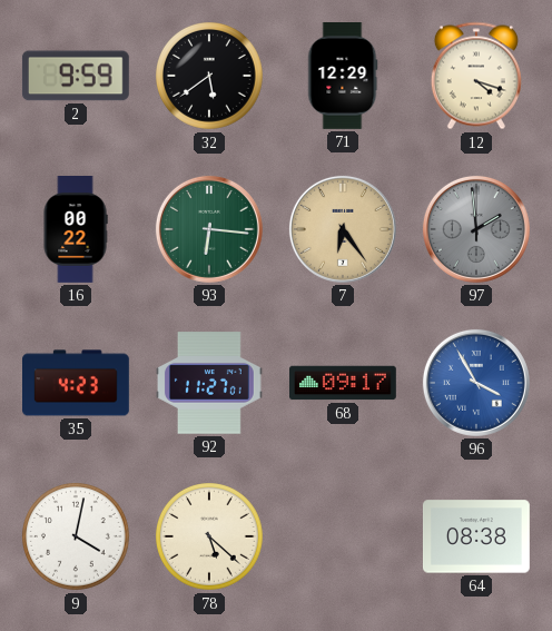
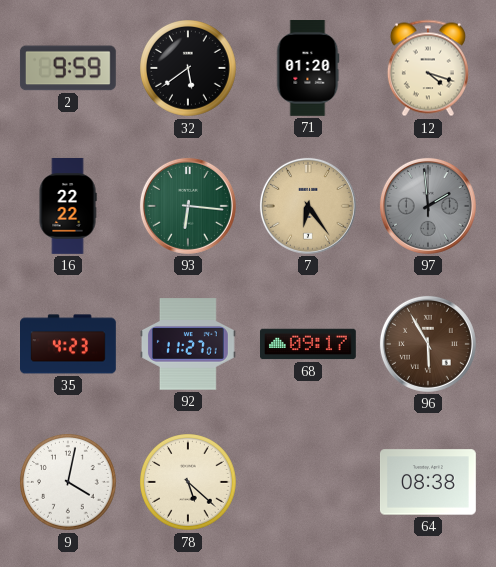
71: 12:29 -> 01:20 (308, 69)
16: 00:22 -> 22:22 (68, 207)
96: 3:55 -> 5:55 (428, 344)
96 dial: blue -> brown (428, 344)
